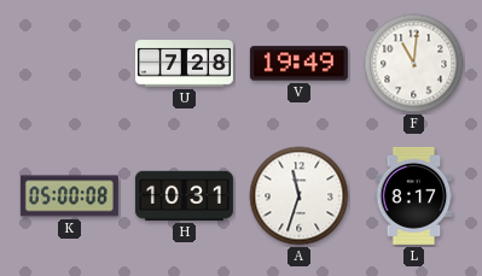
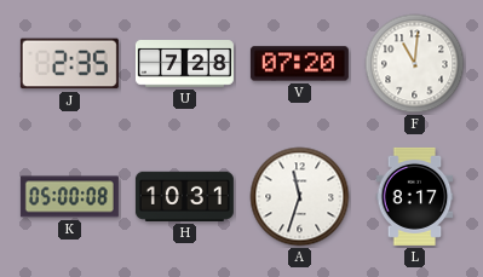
J: none -> 2:35 (69, 64)
V: 19:49 -> 07:20 (299, 64)
